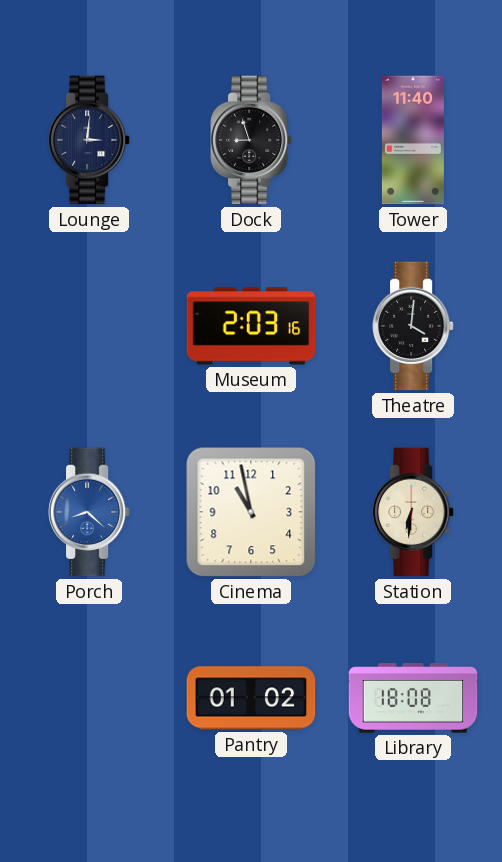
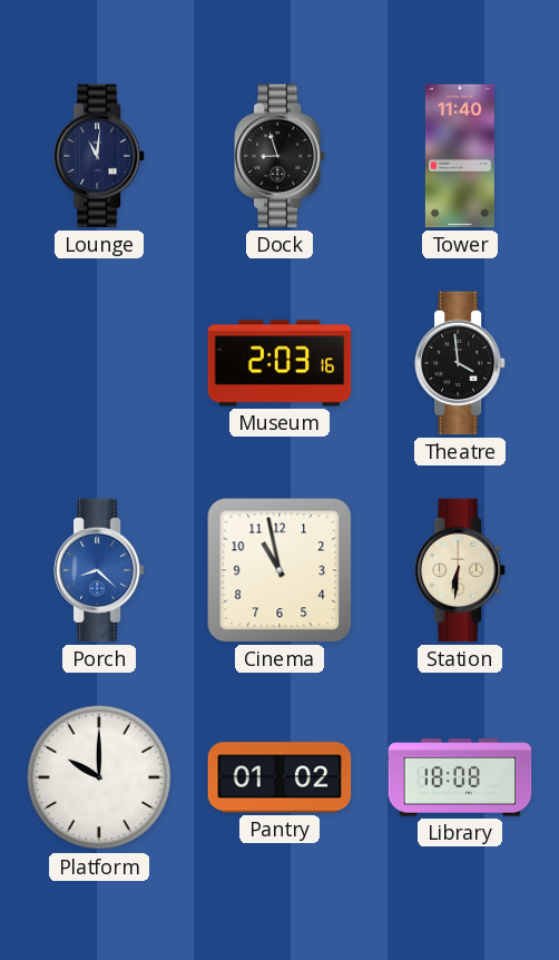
Lounge: 3:01 -> 11:01 (99, 156)
Theatre: 4:01 -> 3:59 (460, 363)
Platform: none -> 10:00 (99, 777)
